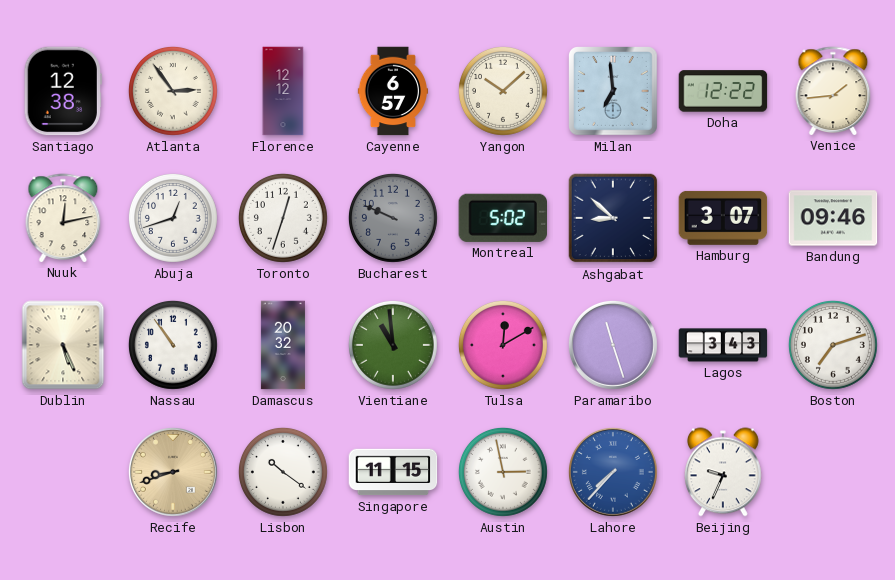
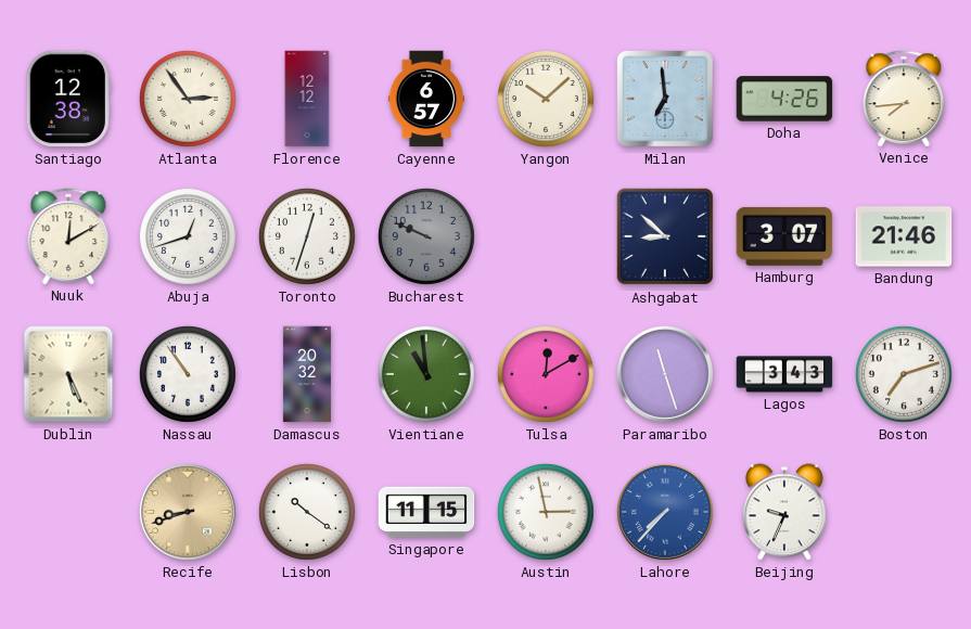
Doha: 12:22 -> 4:26 (784, 99)
Venice: 1:44 -> 7:44 (904, 99)
Nuuk: 12:13 -> 12:10 (68, 236)
Montreal: 5:02 -> none (502, 218)
Bandung: 09:46 -> 21:46 (904, 236)
